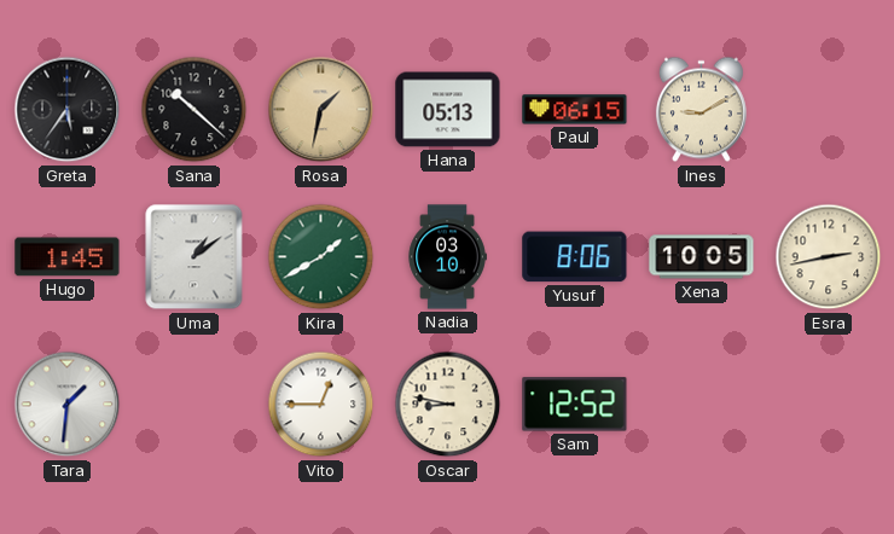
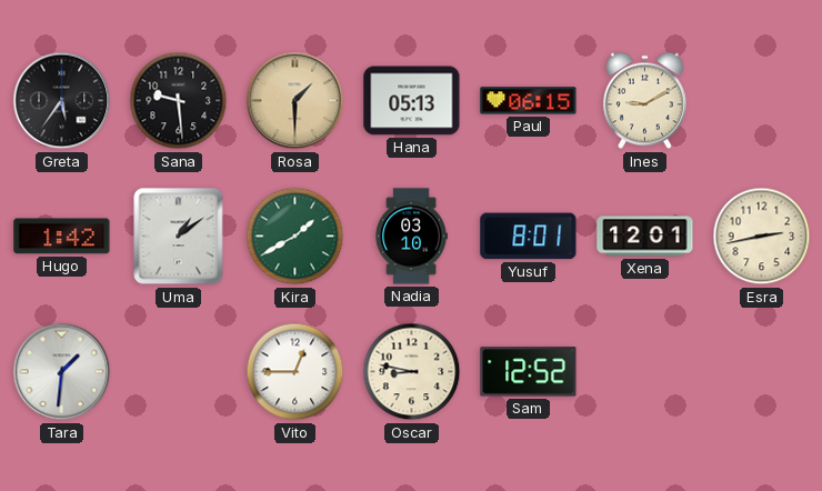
Sana: 10:22 -> 9:29 (179, 101)
Rosa: 1:32 -> 1:30 (295, 101)
Hugo: 1:45 -> 1:42 (62, 237)
Yusuf: 8:06 -> 8:01 (529, 237)
Xena: 10:05 -> 12:01 (645, 237)
